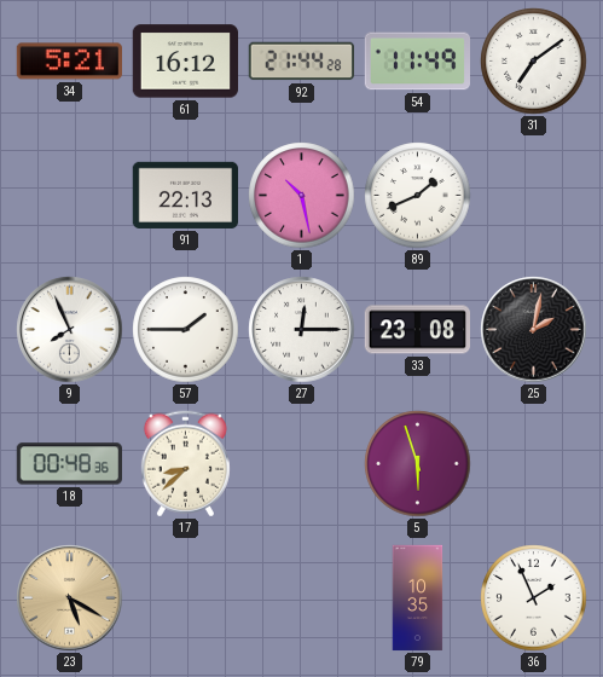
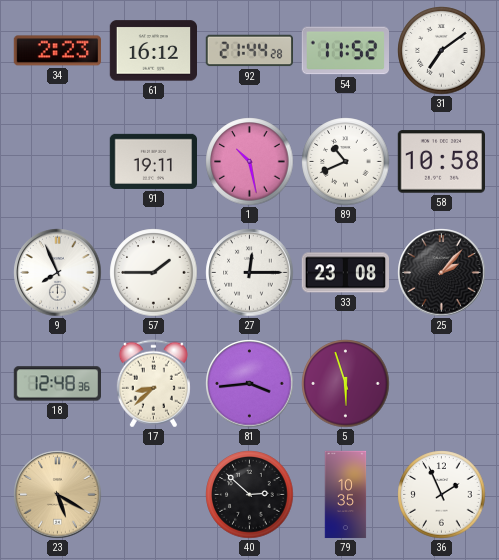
34: 5:21 -> 2:23 (57, 51)
54: 11:49 -> 11:52 (345, 51)
91: 22:13 -> 19:11 (154, 161)
89: 1:41 -> 10:41 (346, 162)
58: none -> 10:58 (441, 162)
25: 2:02 -> 2:07 (442, 273)
18: 00:48 -> 12:48 (58, 384)
81: none -> 3:44 (250, 384)
40: none -> 2:52 (250, 495)
